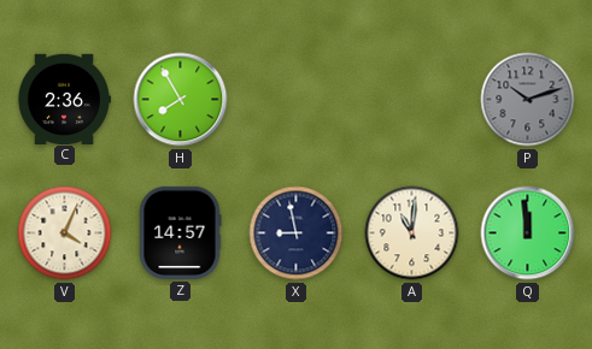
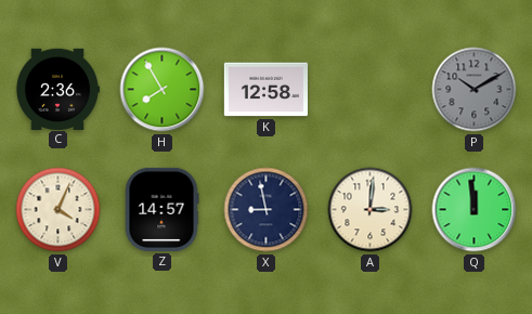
K: none -> 12:58 (265, 90)
P: 10:12 -> 10:10 (475, 90)
A: 11:01 -> 3:01 (371, 210)
